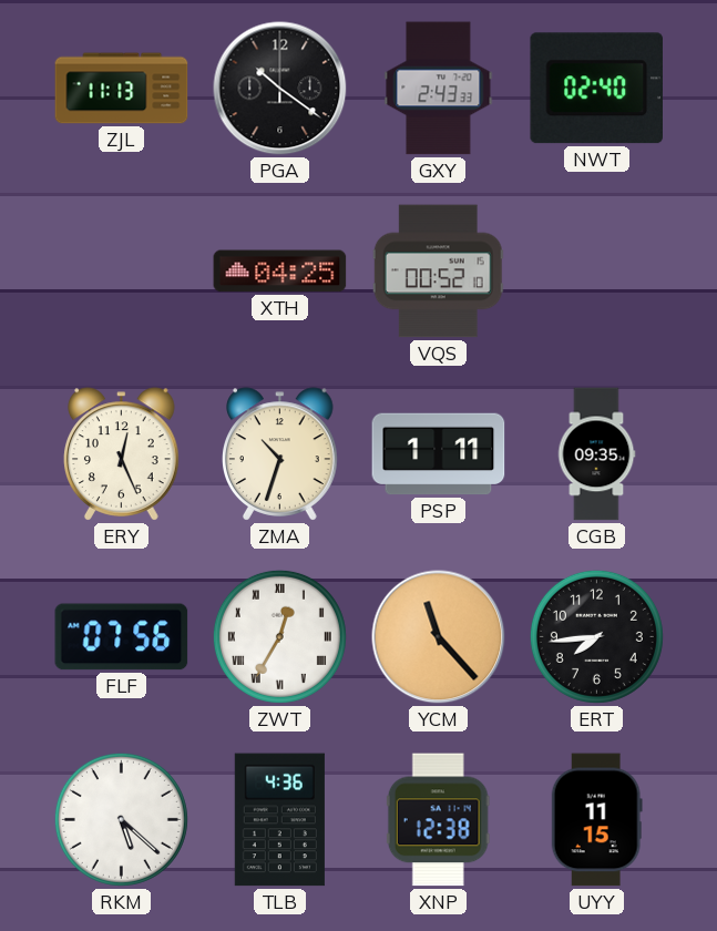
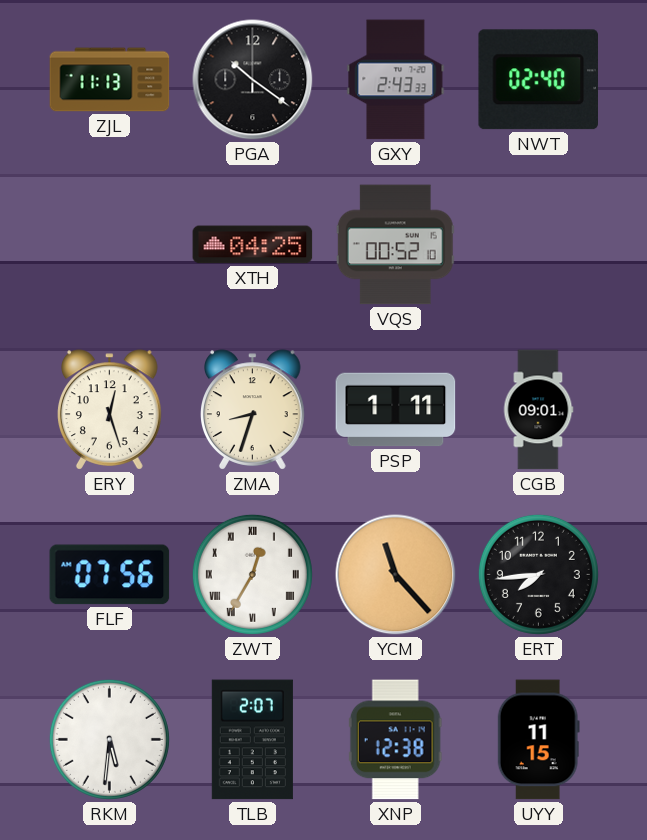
ERY: 12:26 -> 12:27 (110, 410)
ZMA: 10:33 -> 8:33 (253, 410)
CGB: 09:35 -> 09:01 (538, 410)
RKM: 5:22 -> 5:31 (109, 739)
TLB: 4:36 -> 2:07 (252, 740)
